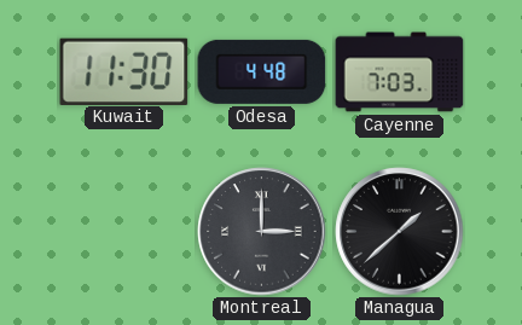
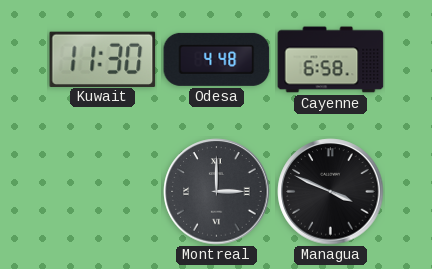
Cayenne: 7:03 -> 6:58 (331, 60)
Managua: 1:38 -> 3:49 (331, 192)
